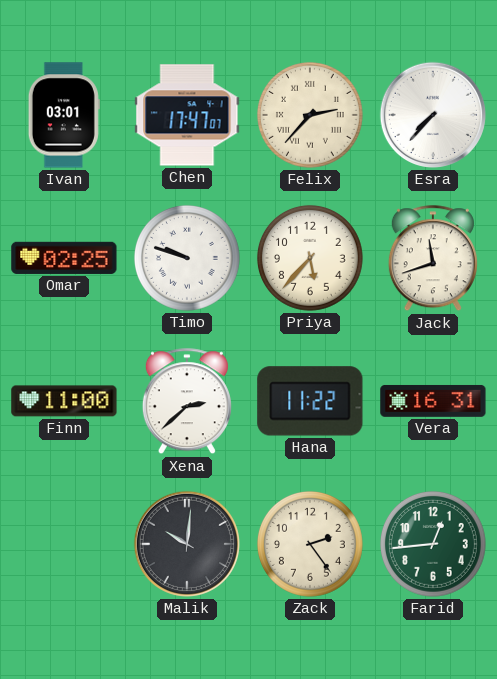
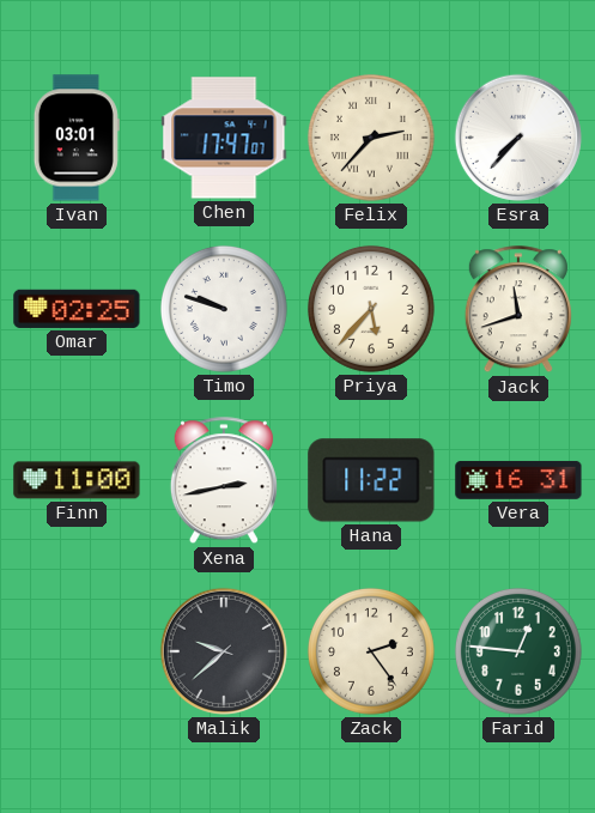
Xena: 2:38 -> 2:43 (224, 481)
Malik: 10:01 -> 9:38 (224, 651)
Farid: 12:44 -> 12:46 (518, 651)
